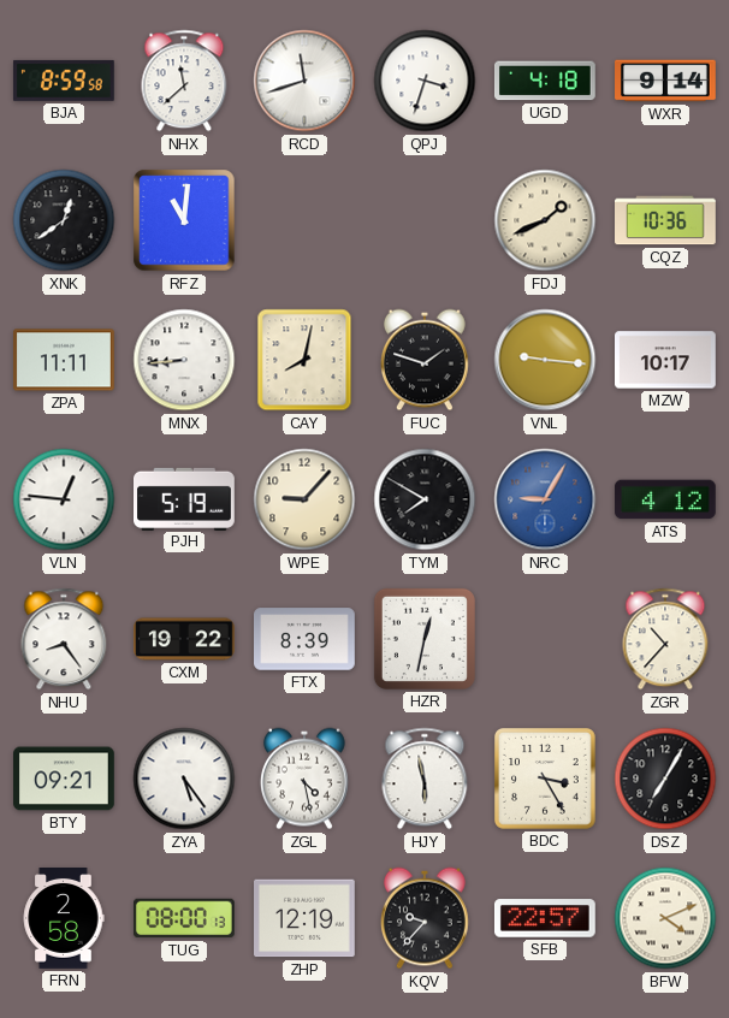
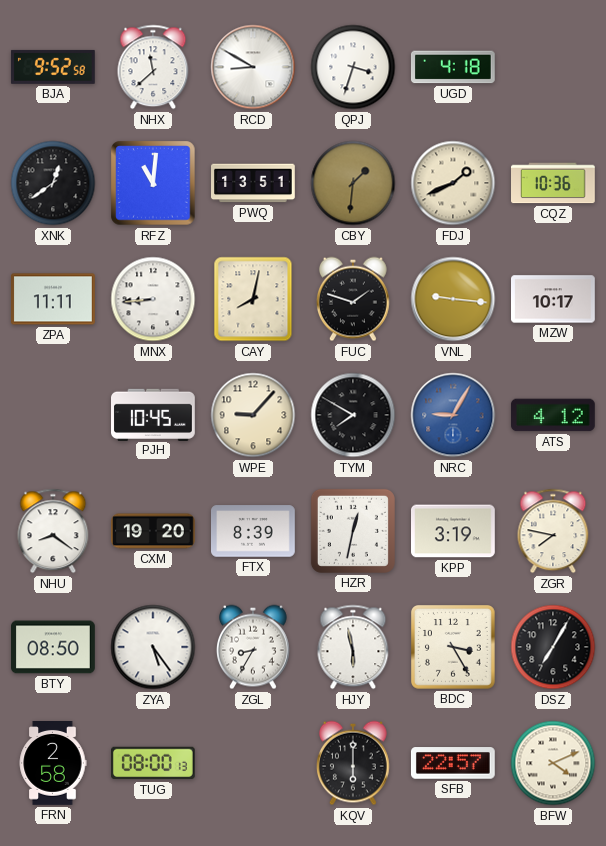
BJA: 8:59 -> 9:52 (53, 67)
RCD: 11:42 -> 8:50 (253, 67)
WXR: 9:14 -> none (666, 81)
PWQ: none -> 13:51 (254, 183)
CBY: none -> 1:31 (353, 183)
VLN: 12:46 -> none (64, 499)
PJH: 5:19 -> 10:45 (154, 414)
NHU: 8:24 -> 8:21 (53, 531)
CXM: 19:22 -> 19:20 (154, 531)
KPP: none -> 3:19 (454, 531)
ZGR: 10:37 -> 7:47 (553, 531)
BTY: 09:21 -> 08:50 (54, 647)
ZGL: 4:28 -> 8:35 (253, 647)
ZHP: 12:19 -> none (306, 918)
KQV: 9:37 -> 6:00 (353, 763)
